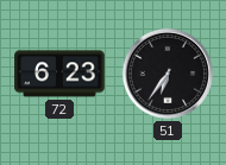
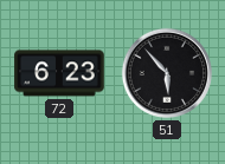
51: 6:36 -> 5:53 (167, 73)
